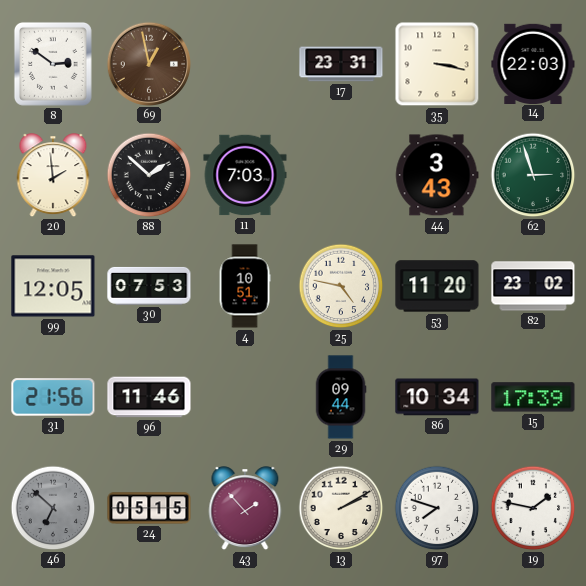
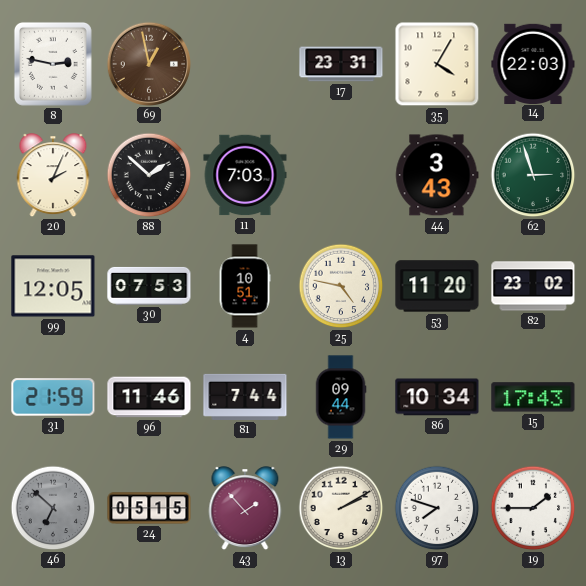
8: 2:51 -> 2:47 (53, 64)
35: 3:17 -> 4:05 (437, 64)
20: 1:59 -> 2:04 (53, 176)
31: 21:56 -> 21:59 (53, 397)
81: none -> 7:44 (245, 397)
15: 17:39 -> 17:43 (533, 397)
19: 1:47 -> 1:45 (533, 508)
